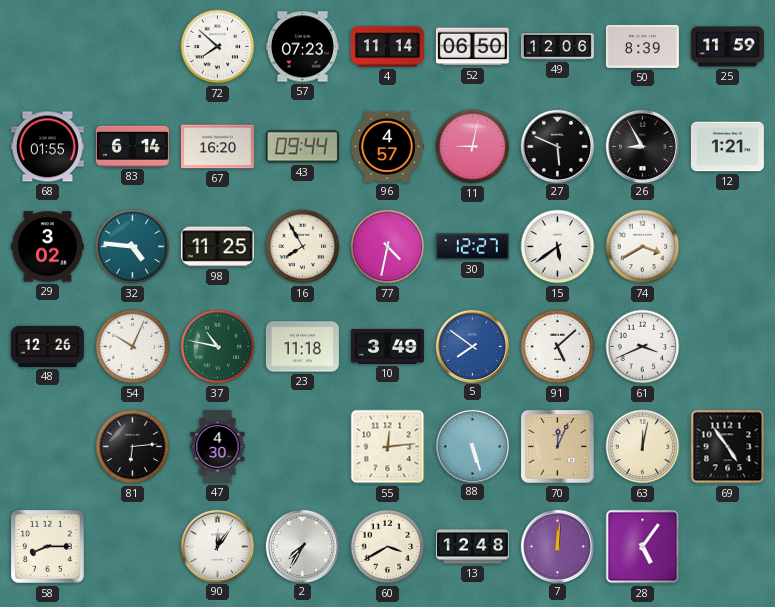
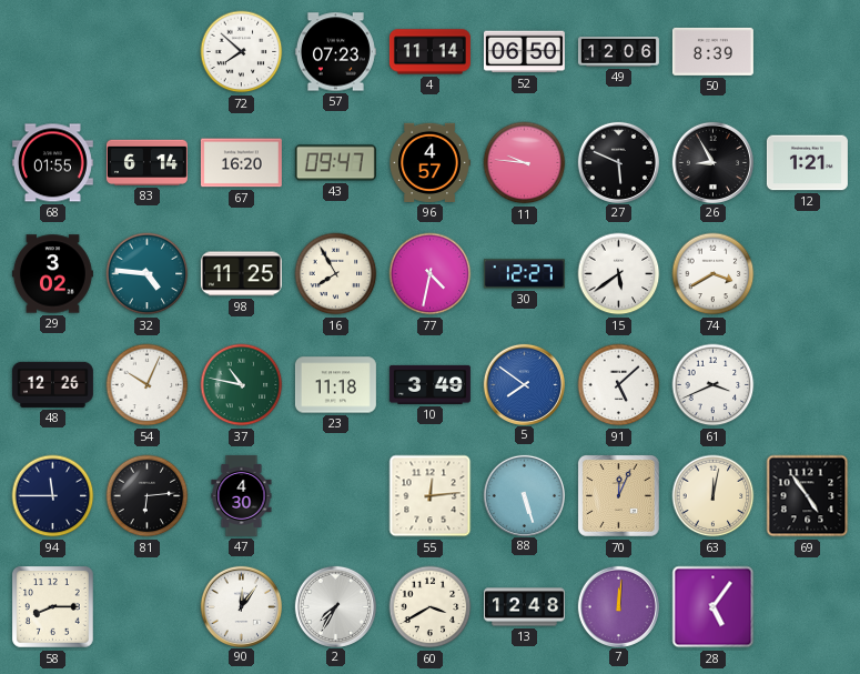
25: 11:59 -> none (727, 47)
43: 09:44 -> 09:47 (335, 163)
11: 9:02 -> 9:46 (525, 163)
94: none -> 11:45 (53, 496)
